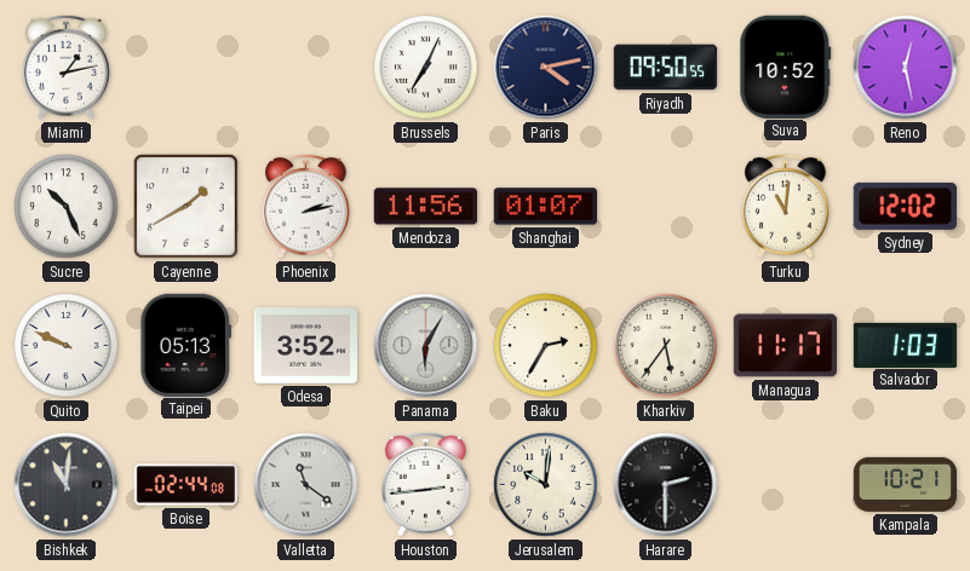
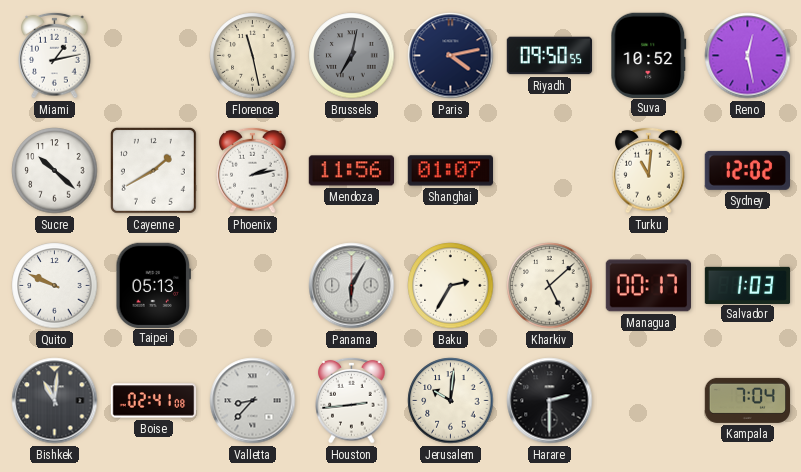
Florence: none -> 11:28 (253, 56)
Brussels: 7:04 -> 7:02 (352, 56)
Brussels dial: white -> grey (352, 56)
Sucre: 10:26 -> 10:22 (55, 171)
Odesa: 3:52 -> none (306, 346)
Kharkiv: 5:36 -> 5:08 (550, 286)
Managua: 11:17 -> 00:17 (648, 286)
Boise: 02:44 -> 02:41 (154, 401)
Valletta: 11:21 -> 8:37 (253, 401)
Kampala: 10:21 -> 7:04 (748, 400)
